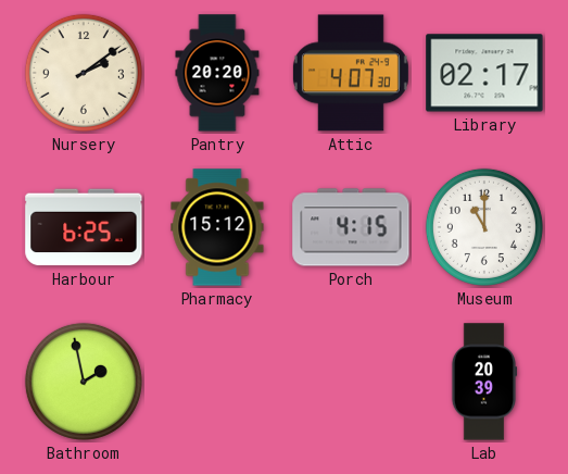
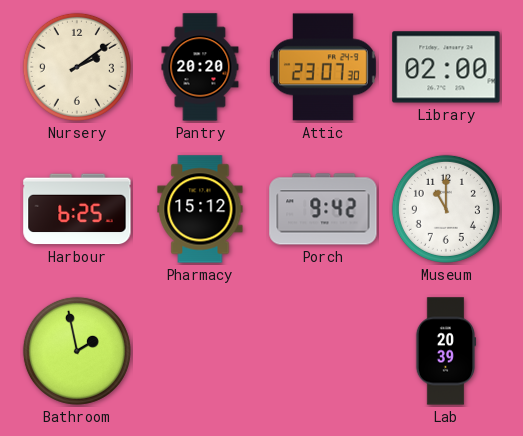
Attic: 4:07 -> 23:07 (323, 67)
Library: 02:17 -> 02:00 (446, 67)
Porch: 4:15 -> 9:42 (323, 209)
